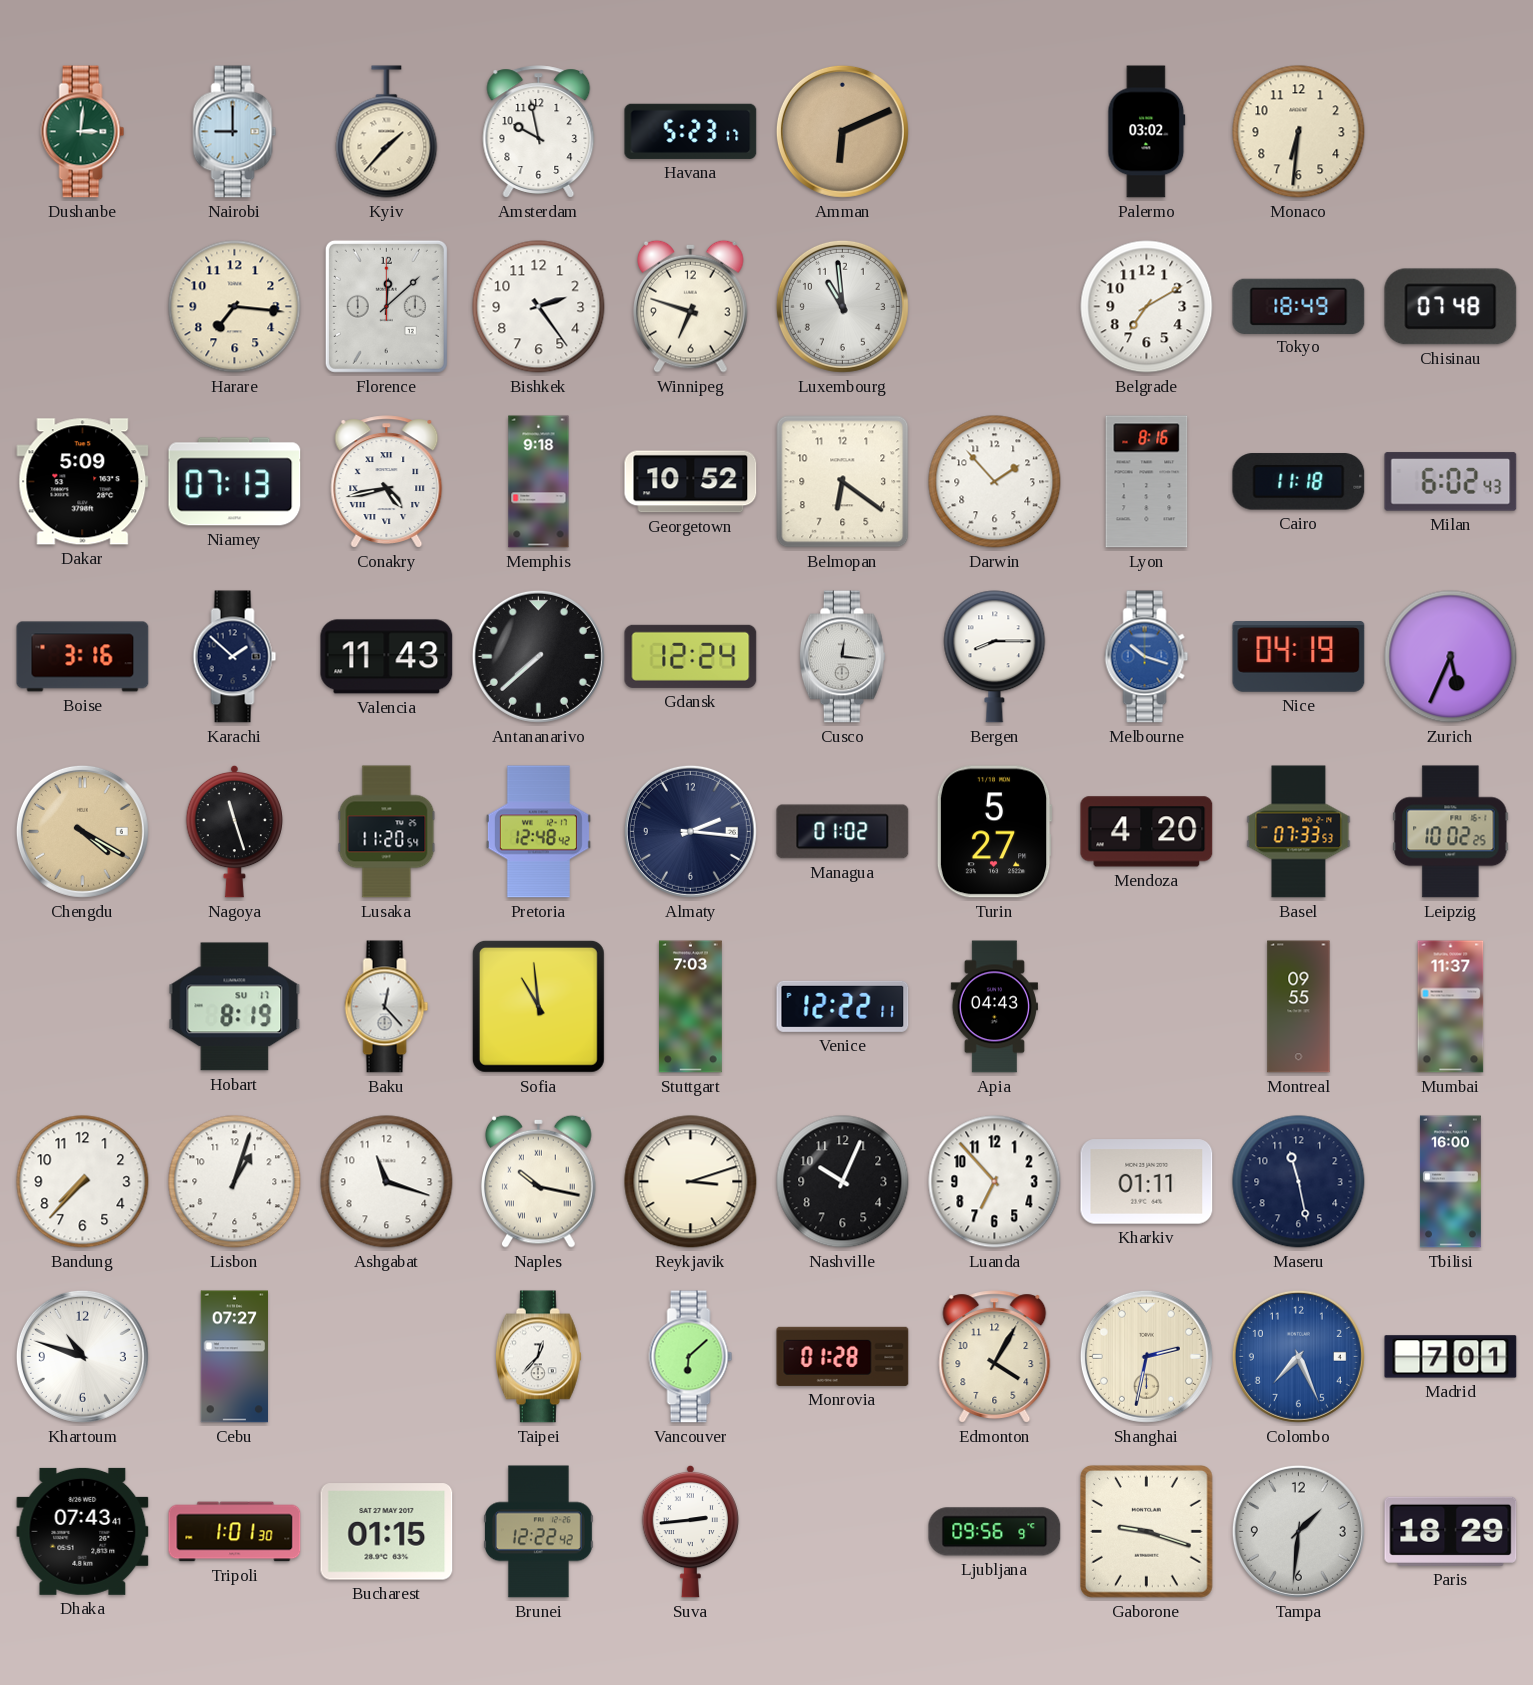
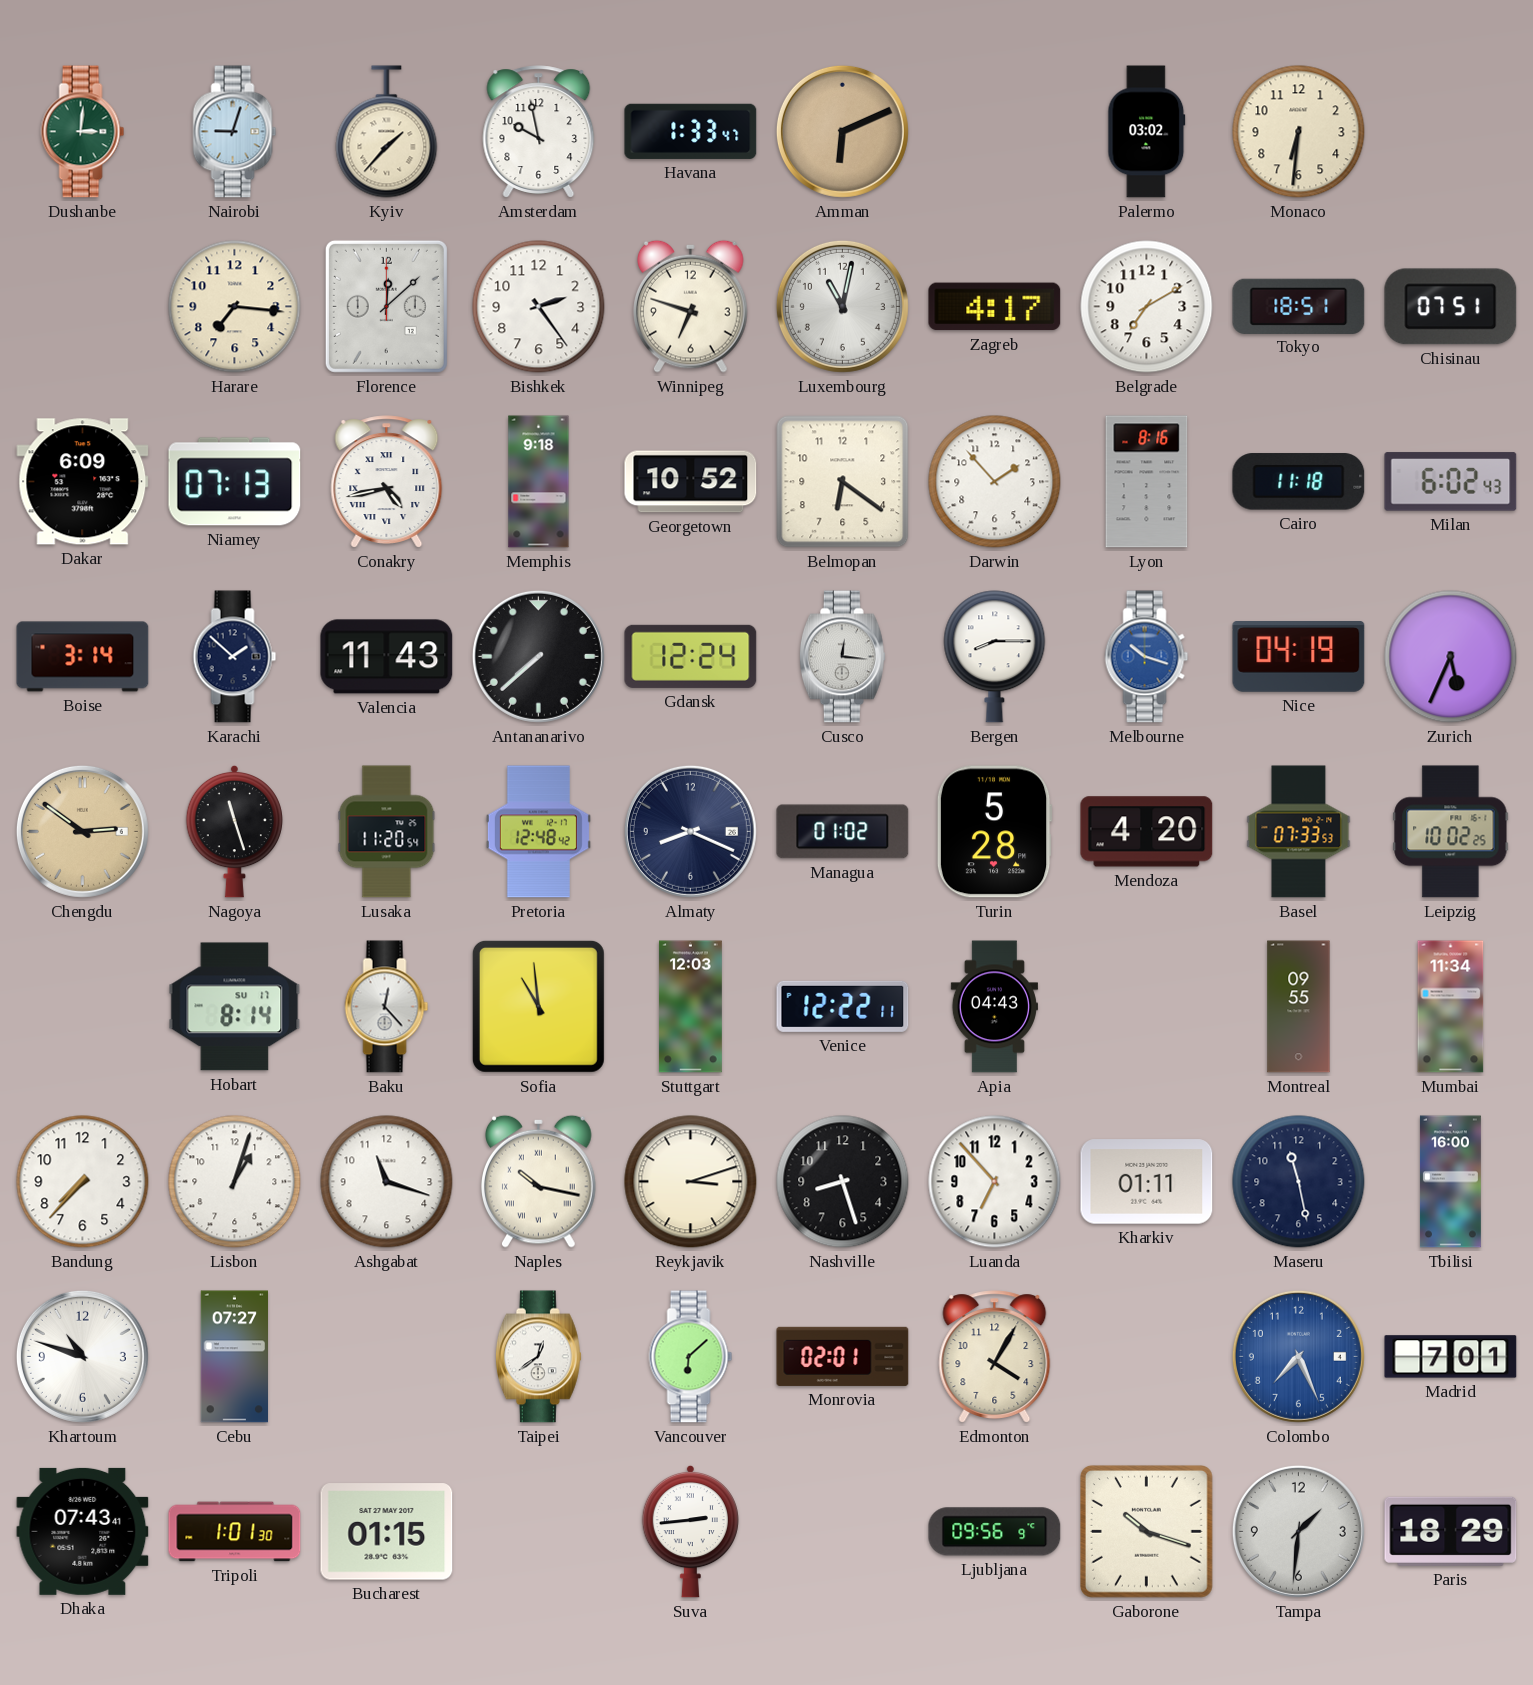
Nairobi: 9:00 -> 9:03 (235, 132)
Havana: 5:23 -> 1:33 (691, 131)
Luxembourg: 10:59 -> 11:02 (842, 306)
Zagreb: none -> 4:17 (995, 307)
Tokyo: 18:49 -> 18:51 (1299, 306)
Chisinau: 07:48 -> 07:51 (1451, 307)
Dakar: 5:09 -> 6:09 (83, 482)
Boise: 3:16 -> 3:14 (83, 657)
Chengdu: 4:20 -> 2:51 (82, 831)
Almaty: 2:16 -> 8:19 (690, 831)
Turin: 5:27 -> 5:28 (994, 832)
Hobart: 8:19 -> 8:14 (235, 1007)
Stuttgart: 7:03 -> 12:03 (690, 1007)
Mumbai: 11:37 -> 11:34 (1451, 1007)
Nashville: 10:04 -> 8:27 (843, 1182)
Taipei: 12:37 -> 12:39 (538, 1357)
Monrovia: 01:28 -> 02:01 (843, 1356)
Shanghai: 2:32 -> none (1146, 1356)
Brunei: 12:22 -> none (538, 1532)
Gaborone: 9:18 -> 10:18 (1147, 1532)
